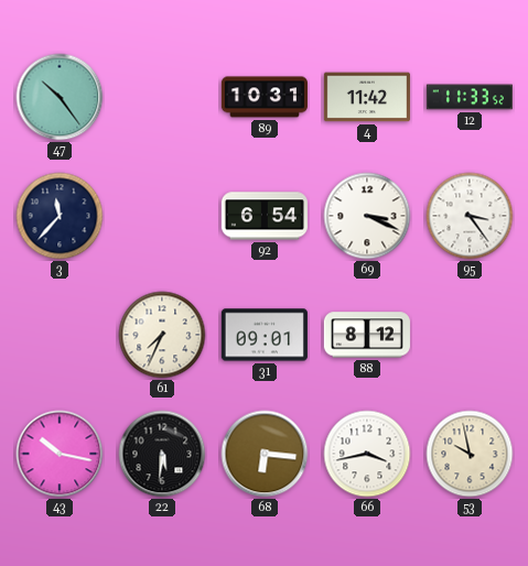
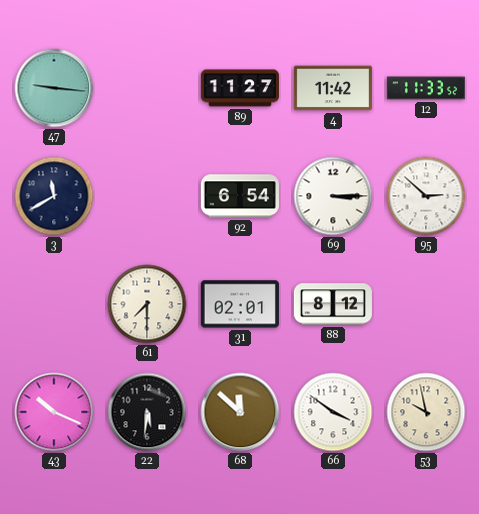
47: 10:24 -> 9:16 (54, 88)
89: 10:31 -> 11:27 (240, 88)
3: 11:37 -> 11:40 (54, 196)
69: 3:19 -> 3:15 (333, 196)
95: 3:24 -> 2:52 (426, 196)
61: 7:34 -> 7:30 (147, 304)
31: 09:01 -> 02:01 (240, 304)
43: 10:17 -> 10:19 (54, 412)
68: 6:16 -> 11:52 (240, 412)
66: 3:43 -> 3:51 (333, 412)
